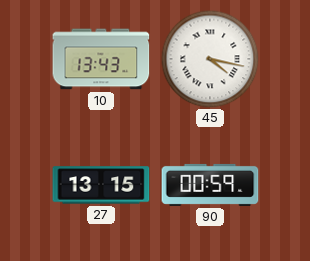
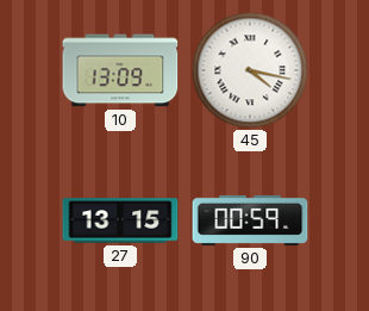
10: 13:43 -> 13:09 (120, 70)
